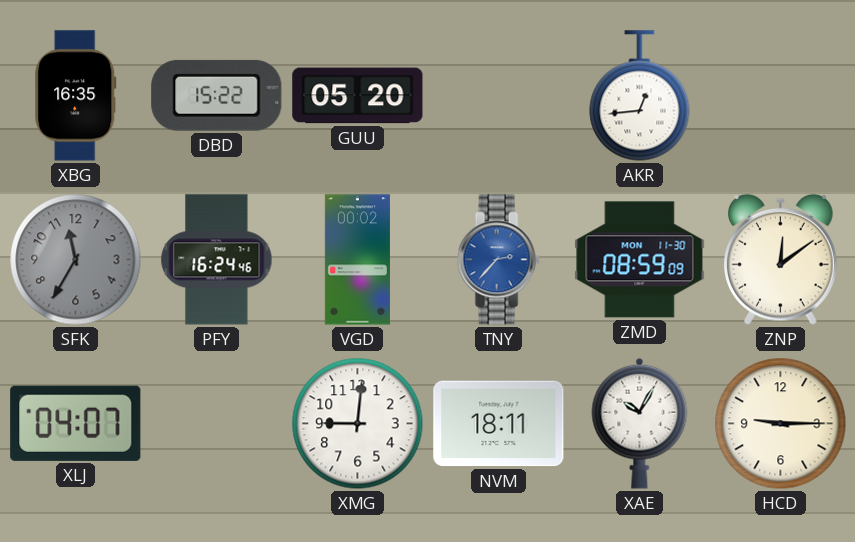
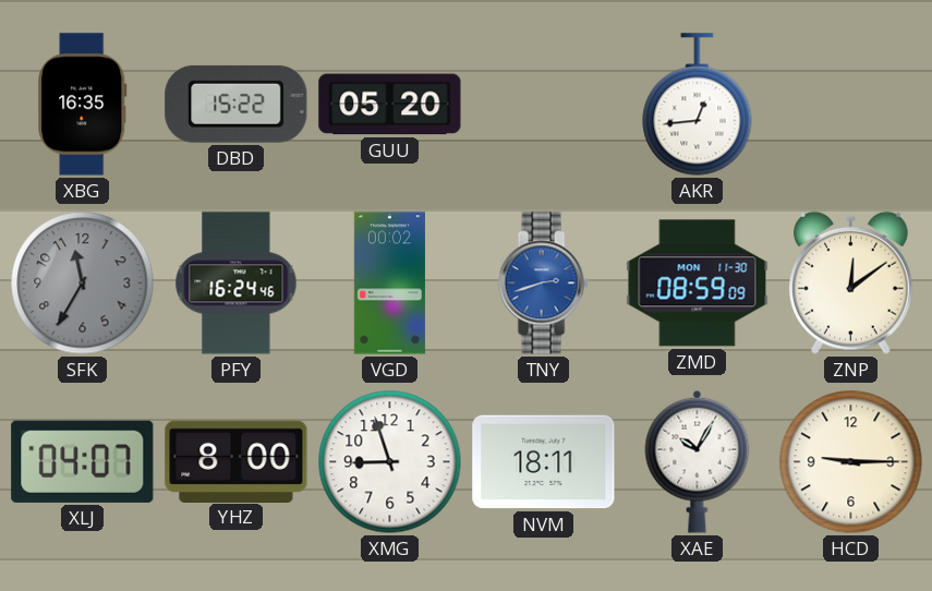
TNY: 2:37 -> 2:42 (543, 284)
YHZ: none -> 8:00 (237, 461)
XMG: 9:01 -> 8:57 (390, 462)
